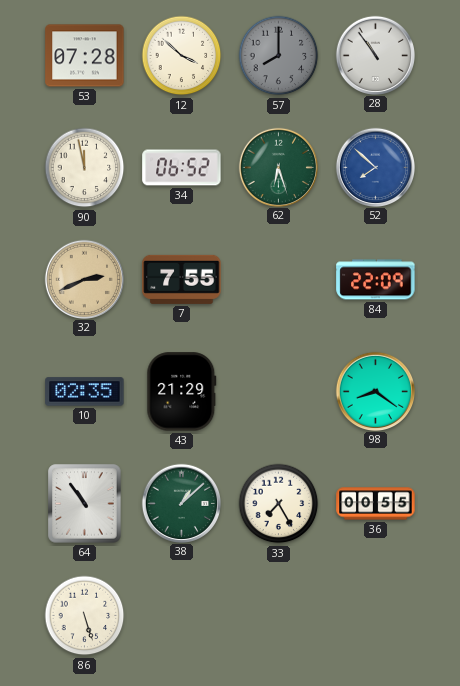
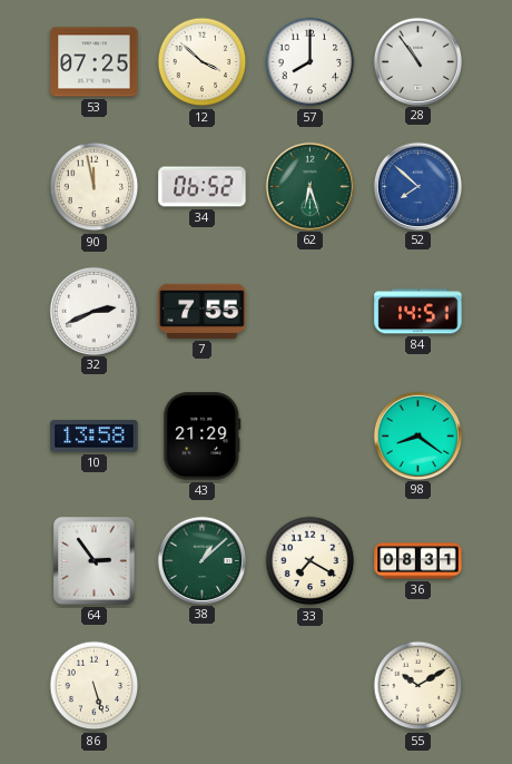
53: 07:28 -> 07:25 (95, 62)
57 dial: grey -> white (311, 62)
32 dial: champagne -> white (93, 311)
84: 22:09 -> 14:51 (419, 312)
10: 02:35 -> 13:58 (95, 437)
64: 10:54 -> 2:54 (95, 561)
33: 7:25 -> 7:20 (311, 561)
36: 00:55 -> 08:31 (419, 561)
55: none -> 10:10 (419, 686)
